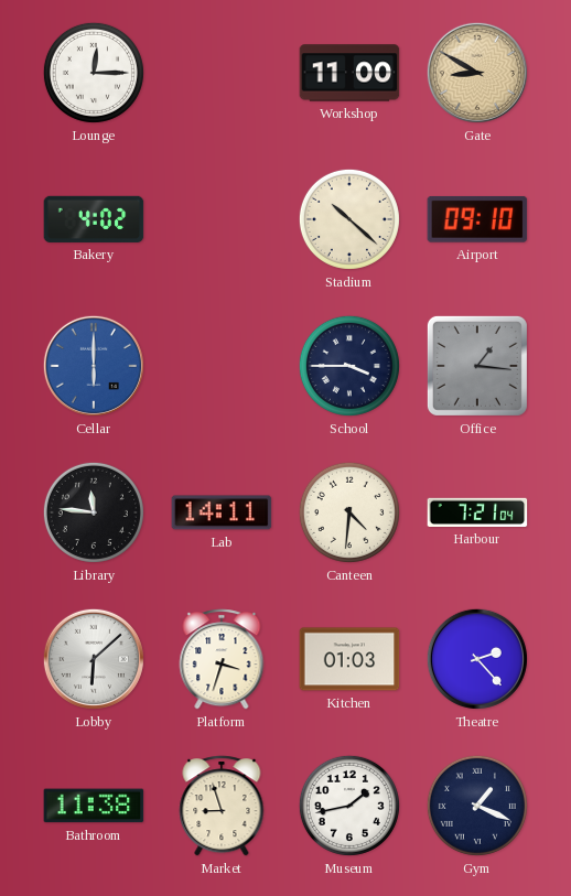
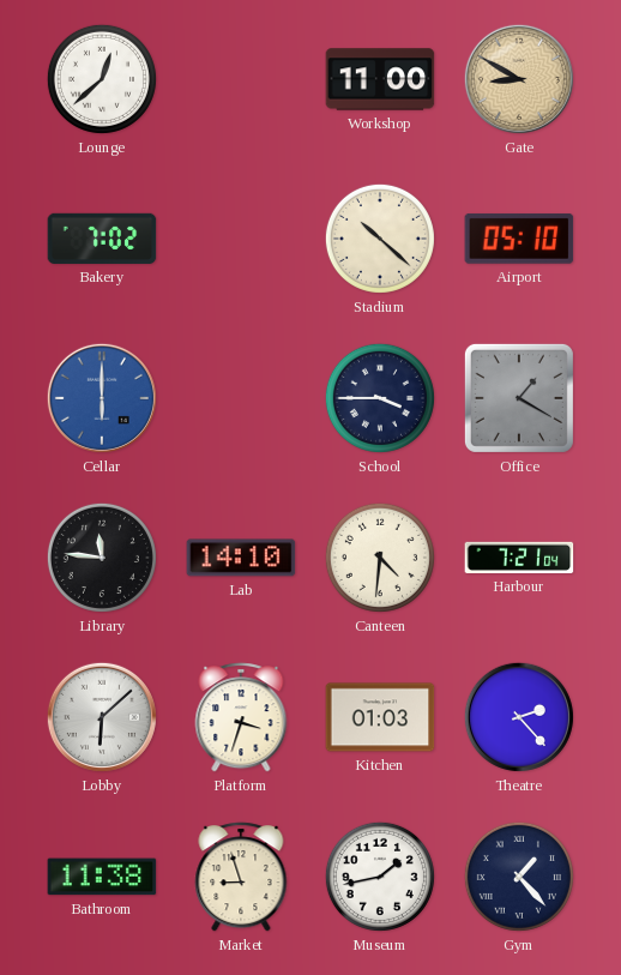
Lounge: 12:15 -> 12:38 (102, 79)
Bakery: 4:02 -> 7:02 (102, 239)
Airport: 09:10 -> 05:10 (519, 239)
Office: 1:16 -> 1:20 (519, 398)
Lab: 14:11 -> 14:10 (241, 558)
Gym: 1:19 -> 1:23 (519, 877)
